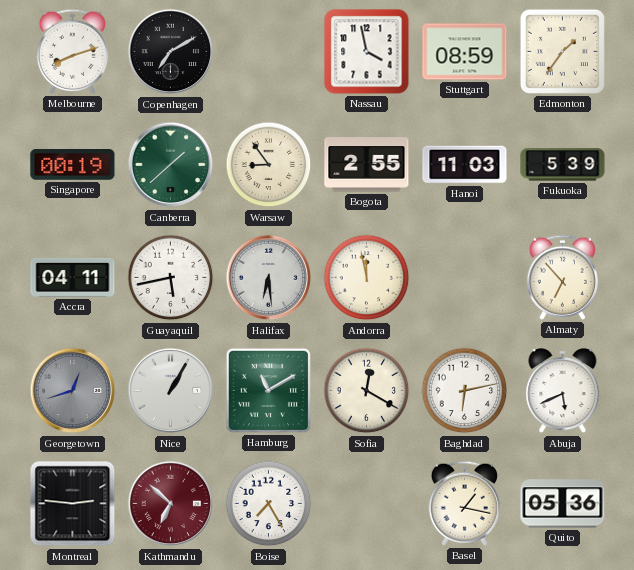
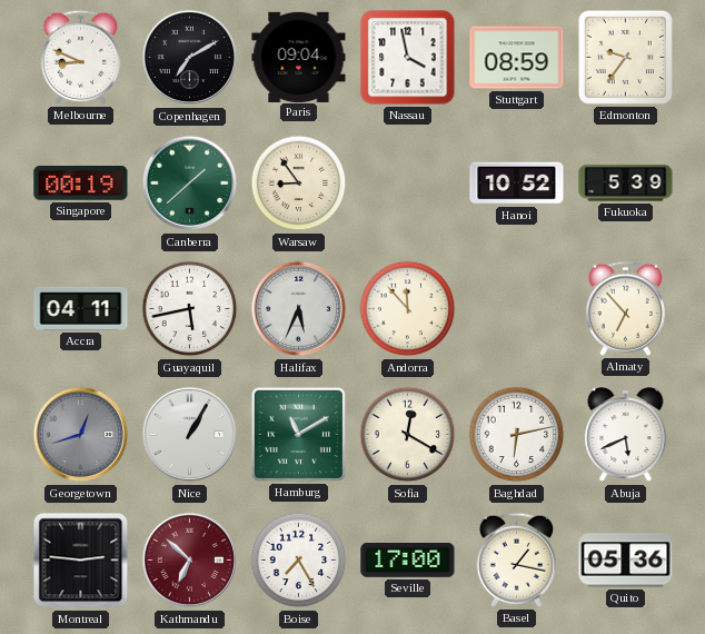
Melbourne: 8:12 -> 8:49 (80, 57)
Paris: none -> 09:04 (299, 57)
Edmonton: 1:36 -> 9:36 (625, 57)
Bogota: 2:55 -> none (367, 165)
Hanoi: 11:03 -> 10:52 (517, 184)
Halifax: 6:29 -> 5:34 (299, 309)
Andorra: 11:58 -> 11:53 (408, 309)
Seville: none -> 17:00 (408, 561)
